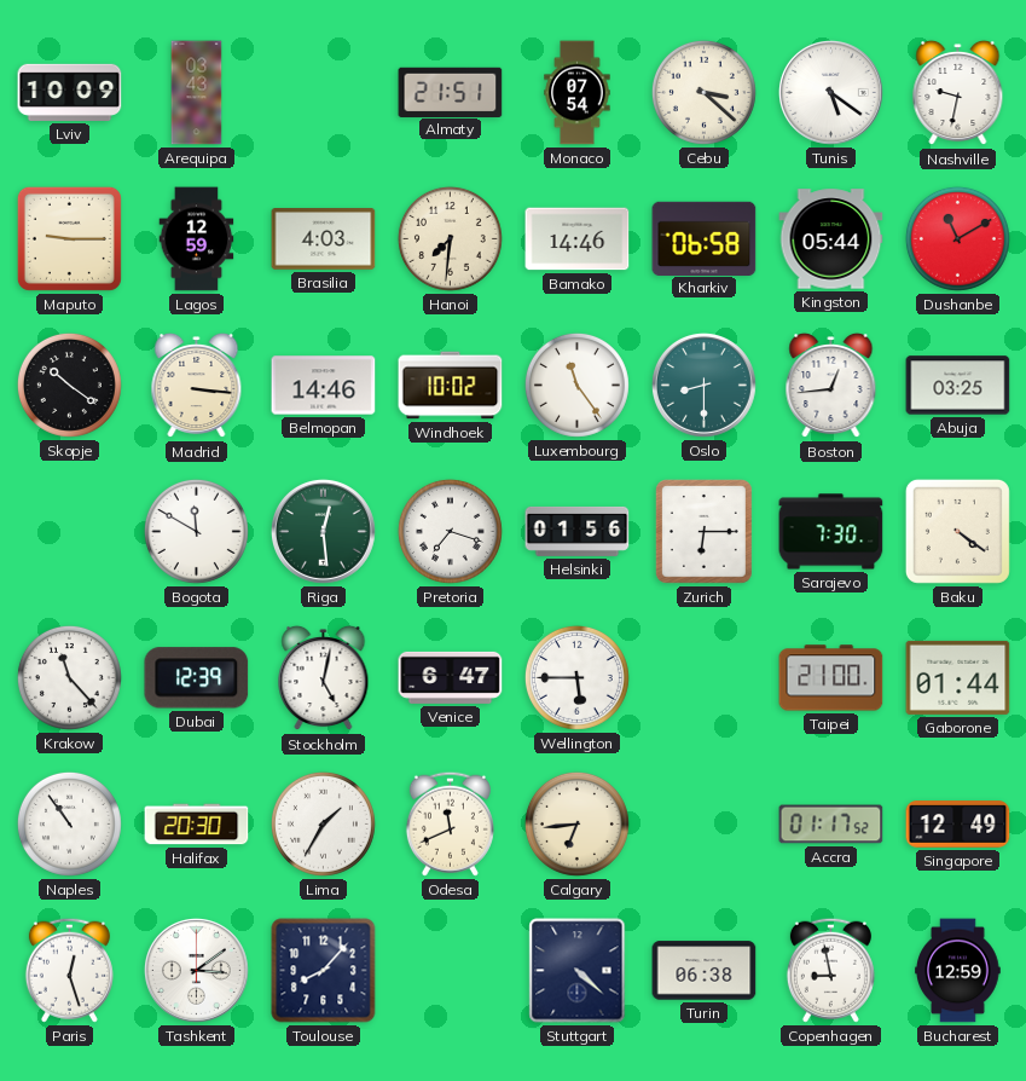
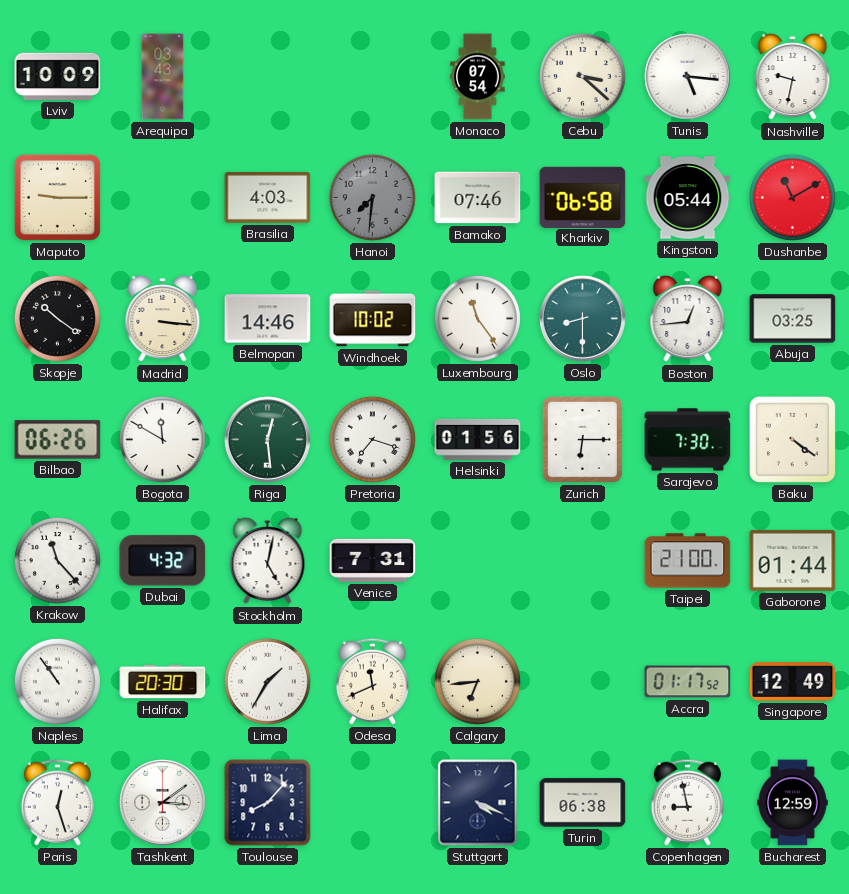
Almaty: 21:51 -> none (451, 92)
Tunis: 5:21 -> 5:16 (687, 76)
Lagos: 12:59 -> none (197, 239)
Hanoi dial: cream -> grey (372, 197)
Bamako: 14:46 -> 07:46 (478, 198)
Bilbao: none -> 06:26 (58, 440)
Dubai: 12:39 -> 4:32 (163, 561)
Venice: 6:47 -> 7:31 (373, 560)
Wellington: 5:45 -> none (576, 677)
Stuttgart: 4:22 -> 4:19 (478, 803)
